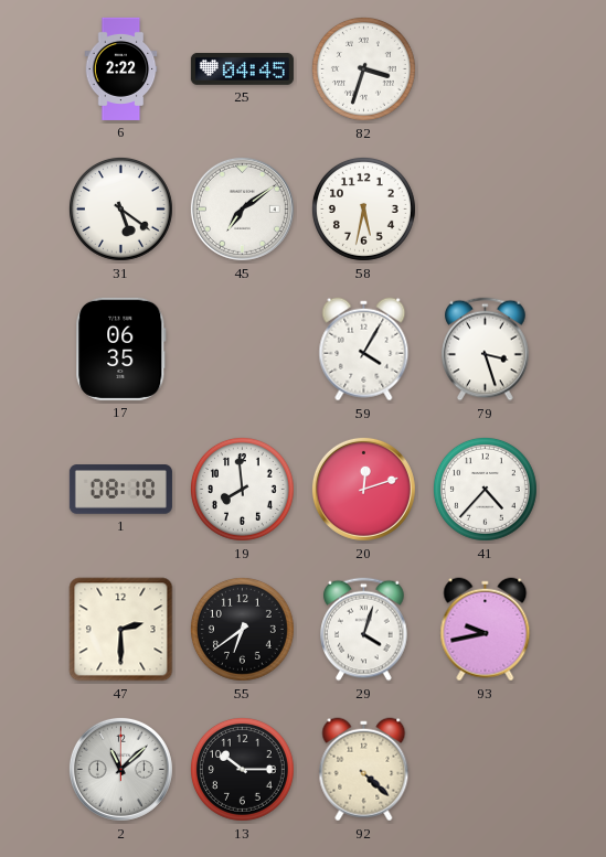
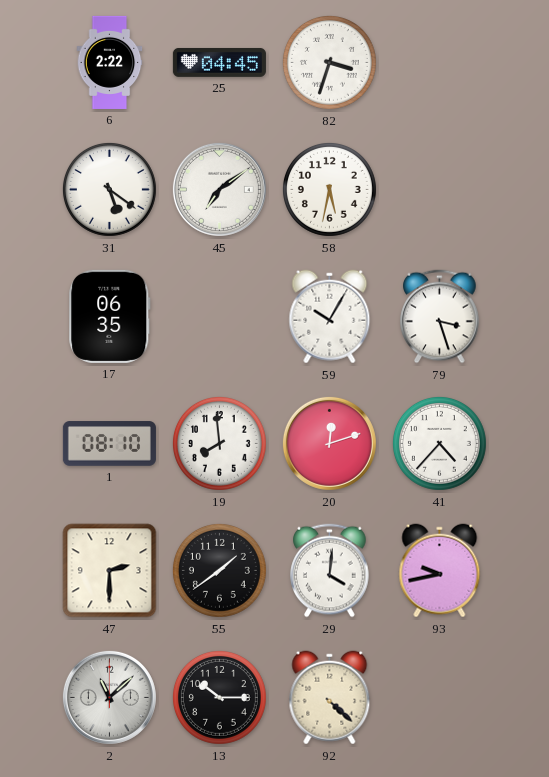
59: 4:05 -> 10:05 (330, 317)
55: 6:39 -> 1:39 (219, 570)
29: 4:03 -> 4:01 (330, 571)
